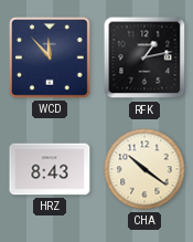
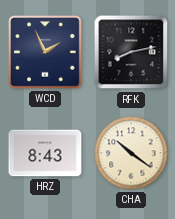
WCD: 11:53 -> 1:56 (45, 52)
RFK: 1:13 -> 8:13 (131, 52)
